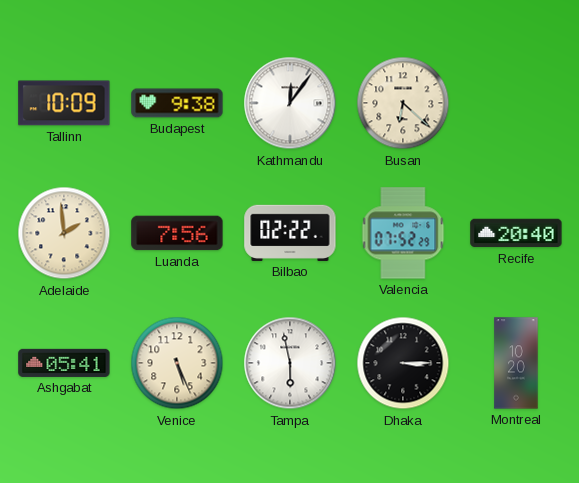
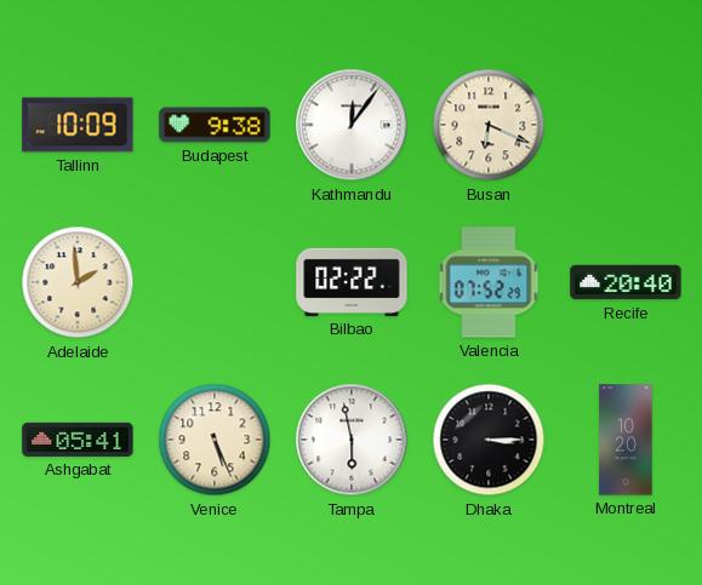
Busan: 6:22 -> 6:19 (489, 125)
Luanda: 7:56 -> none (177, 233)
